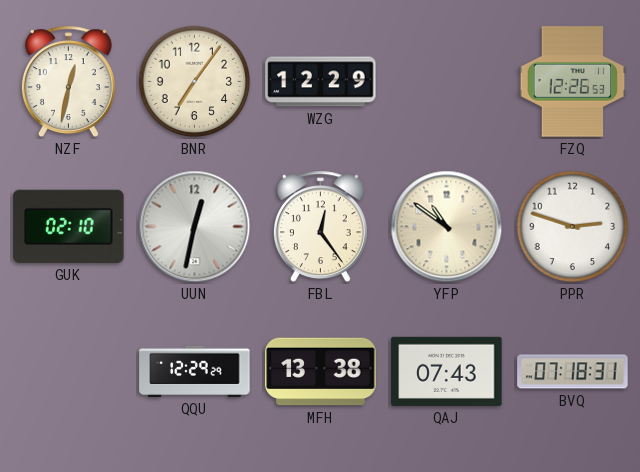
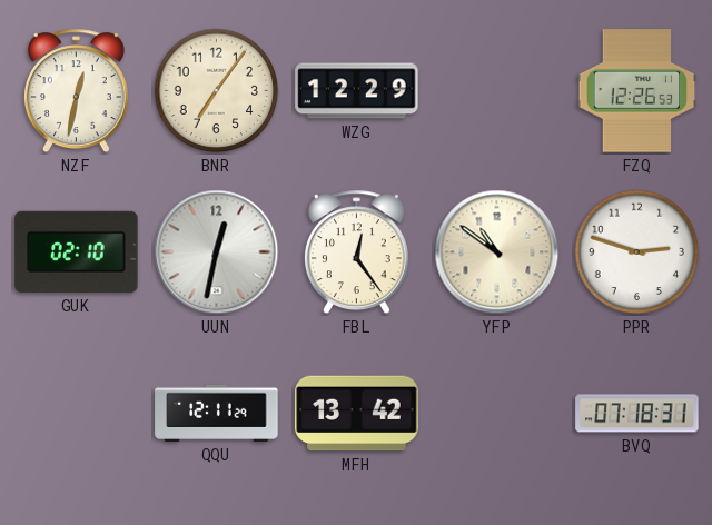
QQU: 12:29 -> 12:11 (217, 413)
MFH: 13:38 -> 13:42 (357, 414)
QAJ: 07:43 -> none (447, 371)
